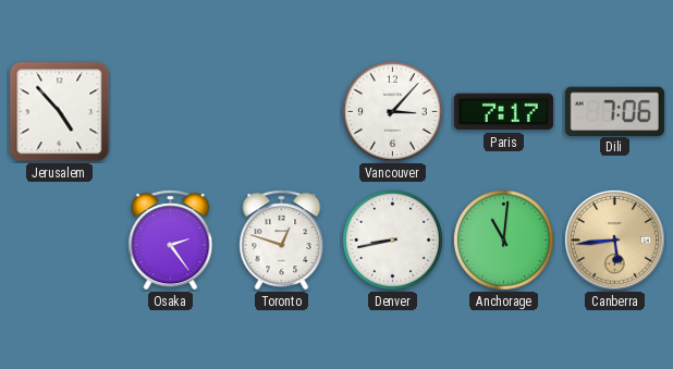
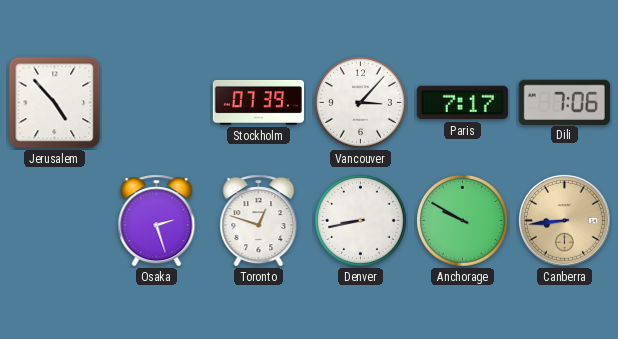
Stockholm: none -> 07:39 (258, 102)
Osaka: 2:24 -> 2:27 (157, 221)
Anchorage: 11:01 -> 9:50 (463, 221)
Canberra: 5:44 -> 8:44 (564, 220)
